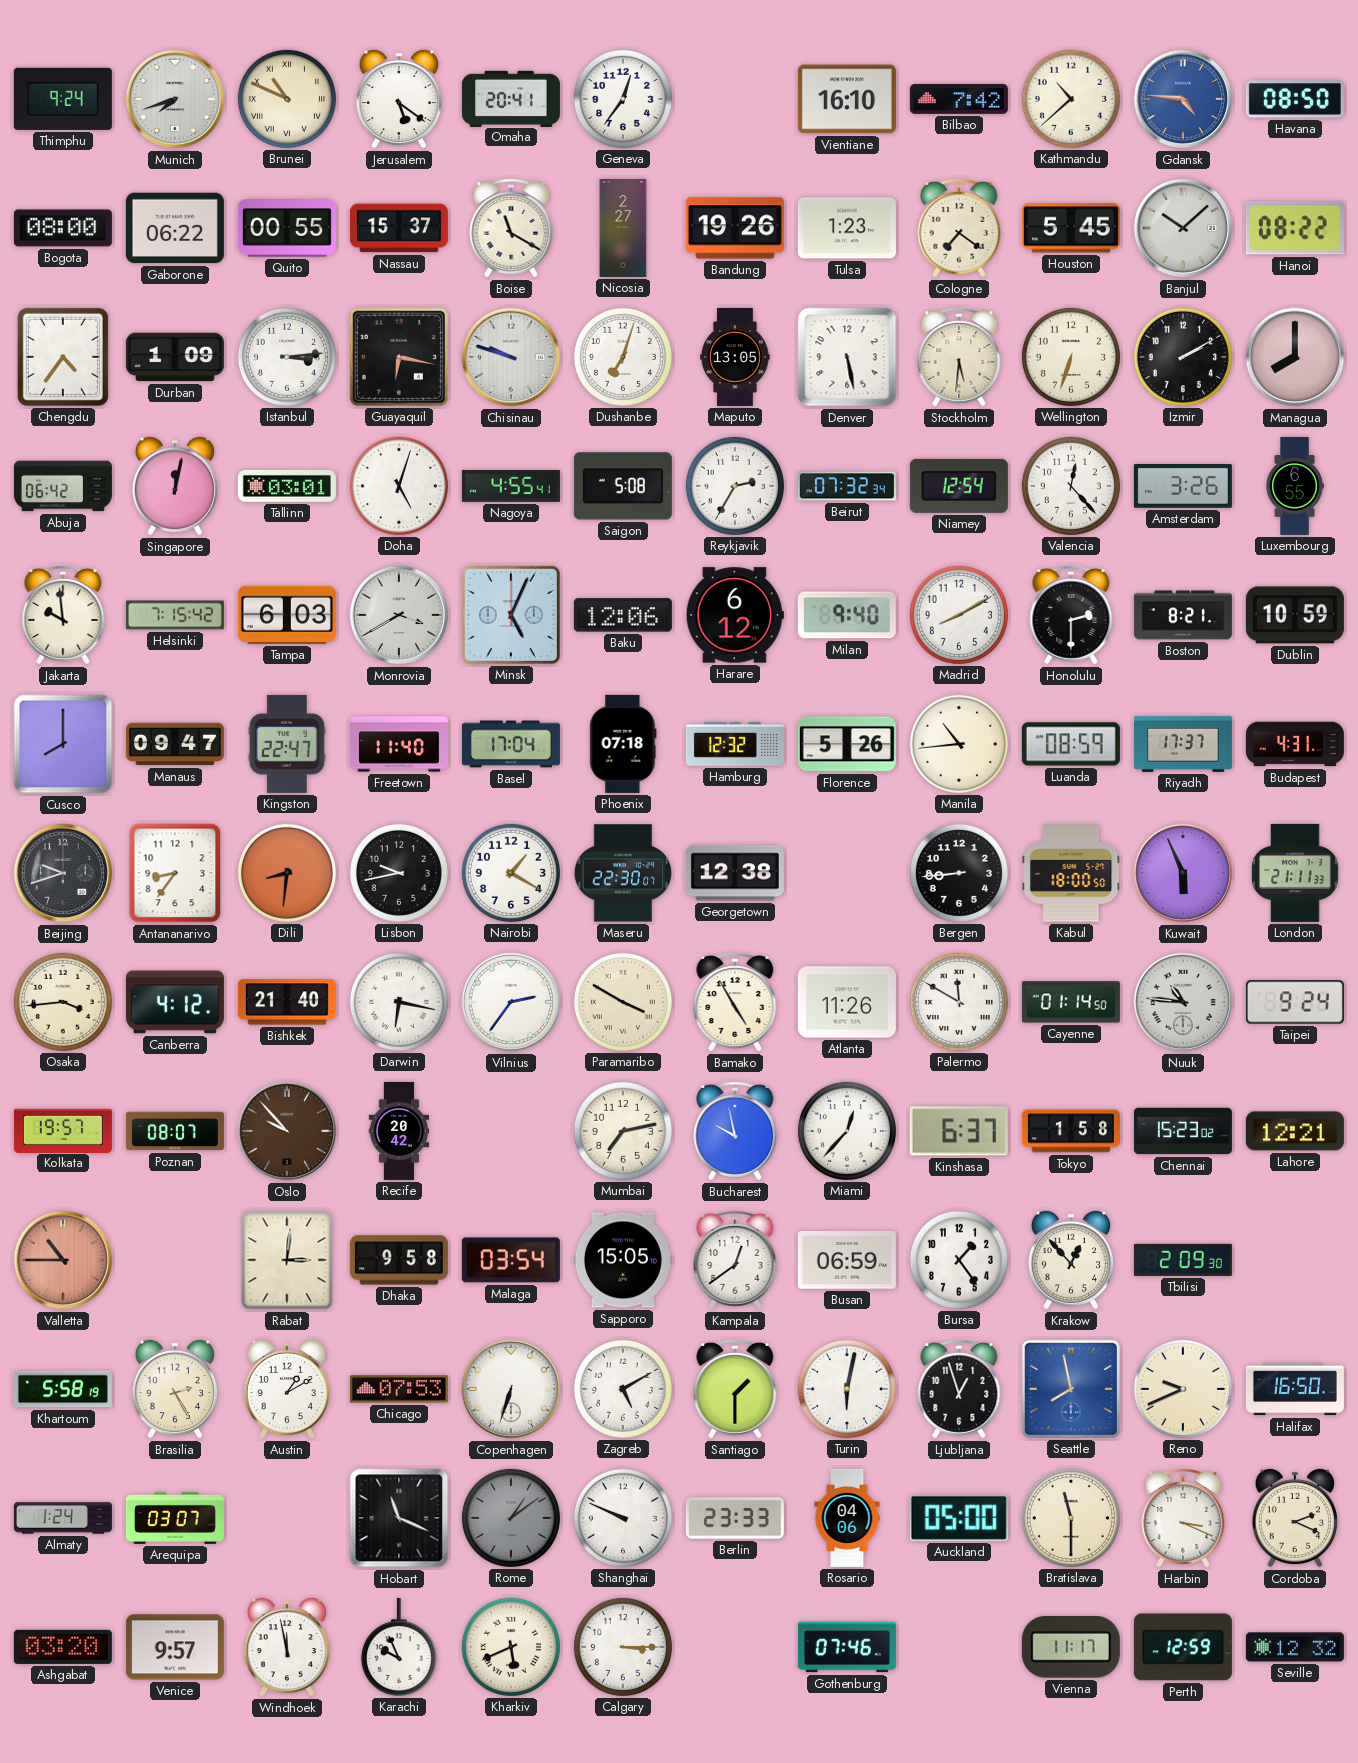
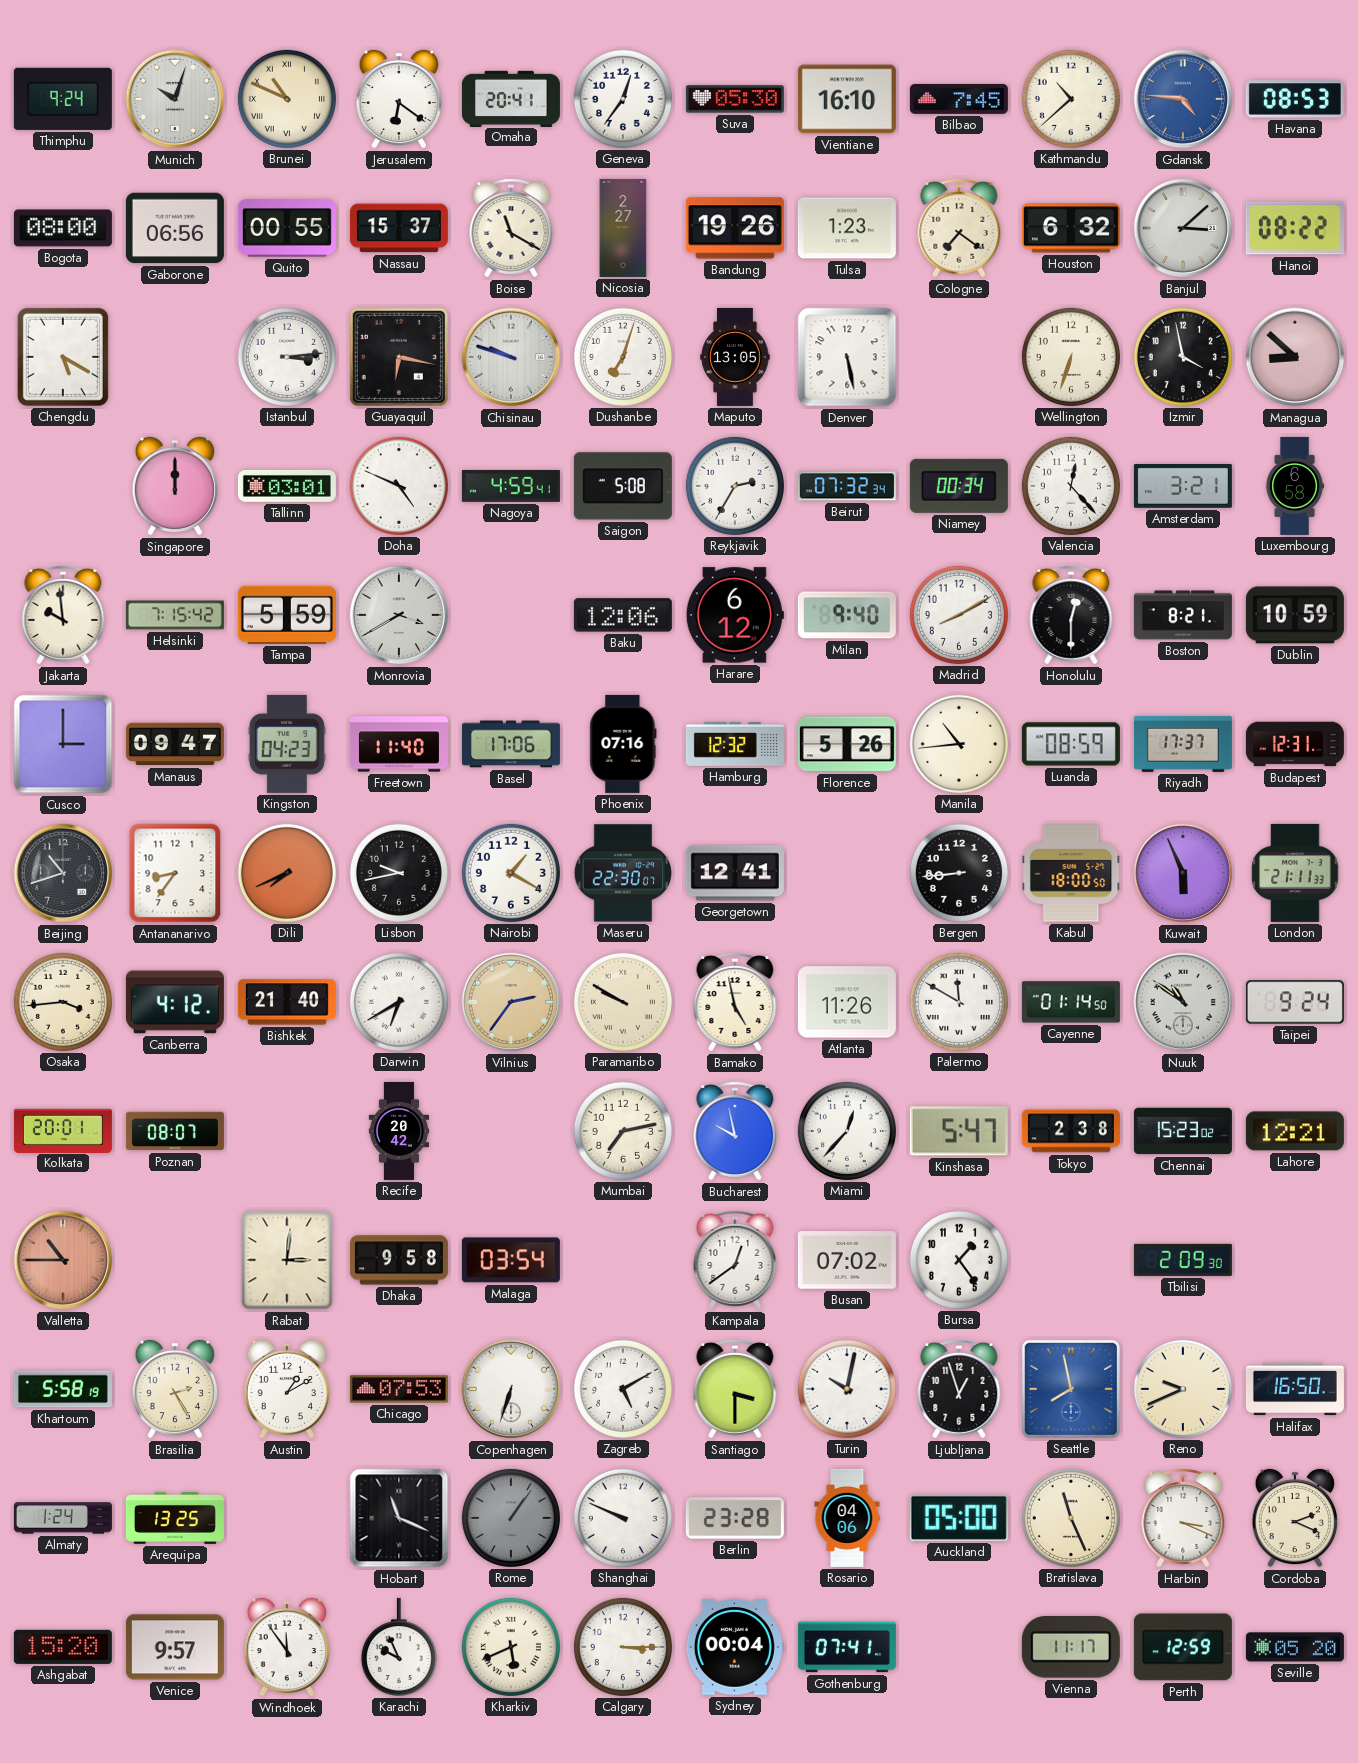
Munich: 7:42 -> 10:03 (175, 99)
Jerusalem: 5:21 -> 6:21 (399, 99)
Suva: none -> 05:30 (735, 99)
Bilbao: 7:42 -> 7:45 (959, 99)
Havana: 08:50 -> 08:53 (1295, 99)
Gaborone: 06:22 -> 06:56 (175, 228)
Houston: 5:45 -> 6:32 (1071, 228)
Banjul: 10:08 -> 3:08 (1183, 228)
Chengdu: 4:36 -> 5:20 (63, 357)
Durban: 1:09 -> none (175, 357)
Stockholm: 5:31 -> none (959, 357)
Izmir: 2:10 -> 3:58 (1183, 357)
Managua: 8:00 -> 8:52 (1295, 357)
Abuja: 06:42 -> none (63, 486)
Singapore: 12:02 -> 12:00 (175, 486)
Doha: 5:03 -> 4:49 (399, 486)
Nagoya: 4:55 -> 4:59 (511, 486)
Niamey: 12:54 -> 00:34 (959, 486)
Amsterdam: 3:26 -> 3:21 (1183, 487)
Luxembourg: 6:55 -> 6:58 (1295, 486)
Tampa: 6:03 -> 5:59 (287, 615)
Minsk: 5:04 -> none (511, 615)
Honolulu: 2:30 -> 12:30 (1071, 615)
Cusco: 8:00 -> 3:00 (63, 744)
Kingston: 22:47 -> 04:23 (287, 744)
Basel: 17:04 -> 17:06 (511, 744)
Phoenix: 07:18 -> 07:16 (623, 744)
Budapest: 4:31 -> 12:31 (1295, 744)
Beijing: 9:42 -> 10:42 (63, 873)
Dili: 8:31 -> 7:41 (287, 873)
Georgetown: 12:38 -> 12:41 (735, 873)
Darwin: 6:17 -> 6:40 (399, 1002)
Vilnius dial: white -> champagne (511, 1002)
Paramaribo: 3:50 -> 9:50 (623, 1002)
Bamako: 4:55 -> 4:58 (735, 1002)
Nuuk: 10:46 -> 10:51 (1183, 1002)
Kolkata: 19:57 -> 20:01 (63, 1130)
Oslo: 9:53 -> none (287, 1131)
Kinshasa: 6:37 -> 5:47 (959, 1131)
Tokyo: 1:58 -> 2:38 (1071, 1131)
Sapporo: 15:05 -> none (623, 1260)
Busan: 06:59 -> 07:02 (847, 1260)
Krakow: 12:53 -> none (1071, 1260)
Santiago: 1:30 -> 3:30 (735, 1389)
Turin: 6:02 -> 10:02 (847, 1389)
Arequipa: 03:07 -> 13:25 (175, 1518)
Rome: 1:09 -> 1:06 (511, 1518)
Berlin: 23:33 -> 23:28 (735, 1518)
Bratislava: 11:30 -> 11:26 (1071, 1518)
Ashgabat: 03:20 -> 15:20 (63, 1647)
Windhoek: 11:58 -> 11:54 (287, 1647)
Sydney: none -> 00:04 (735, 1647)
Gothenburg: 07:46 -> 07:41 (847, 1647)
Seville: 12:32 -> 05:20 (1295, 1647)
